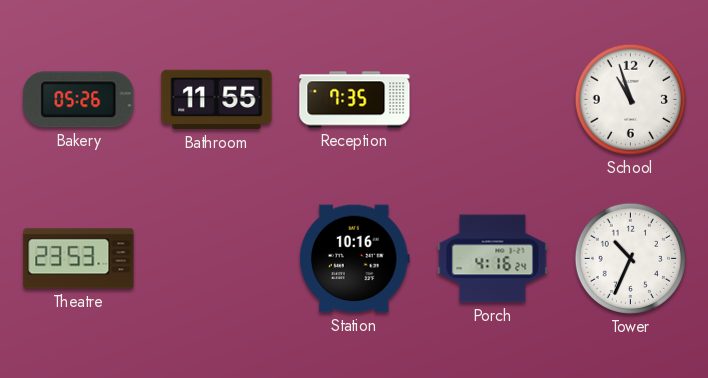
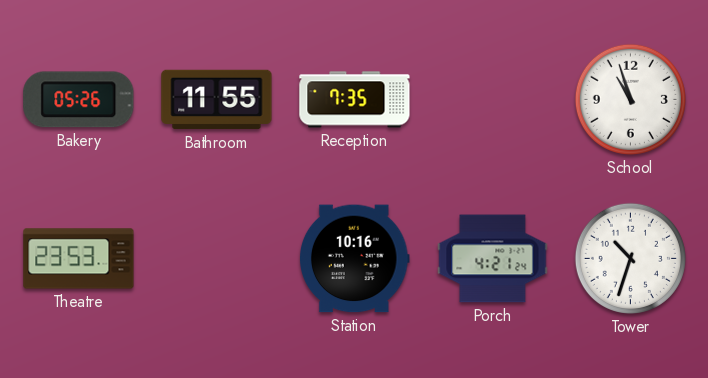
Porch: 4:16 -> 4:21 (493, 259)
Tower: 10:34 -> 10:33 (630, 258)
